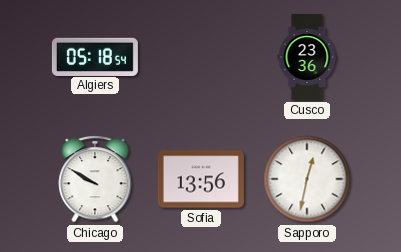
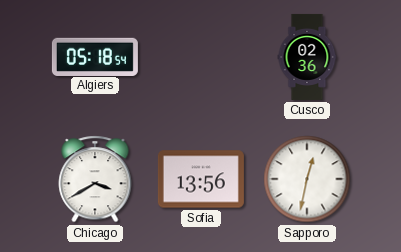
Cusco: 23:36 -> 02:36 (307, 57)
Chicago: 9:50 -> 3:40 (95, 179)
